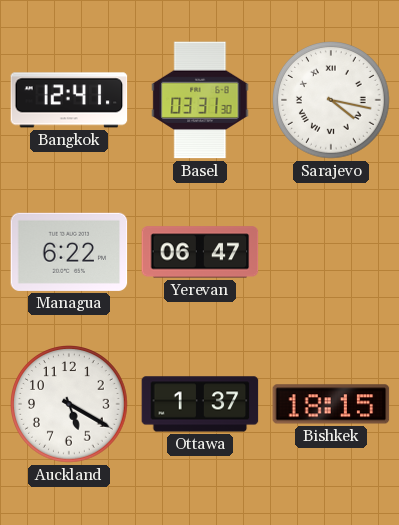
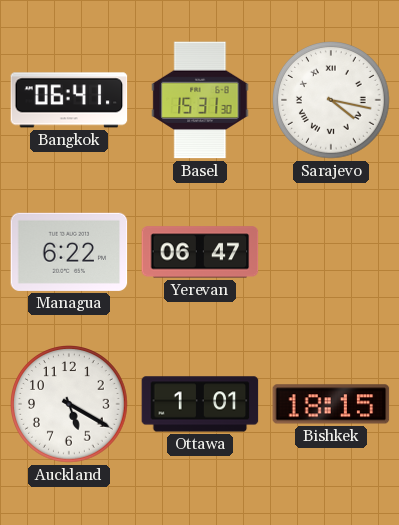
Bangkok: 12:41 -> 06:41 (69, 100)
Basel: 03:31 -> 15:31 (200, 100)
Ottawa: 1:37 -> 1:01 (200, 404)
